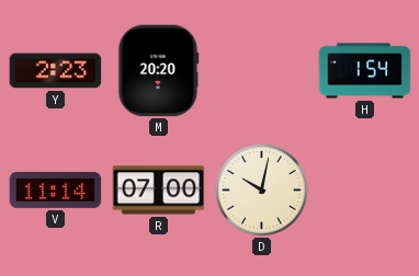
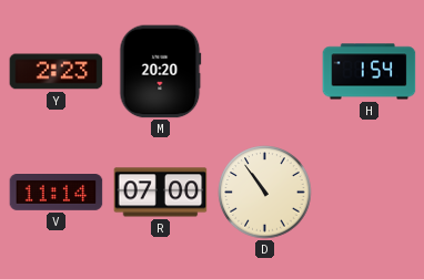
D: 10:02 -> 10:54 (265, 193)
